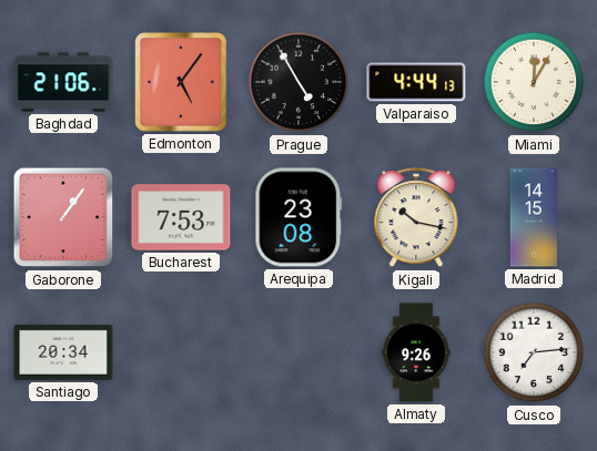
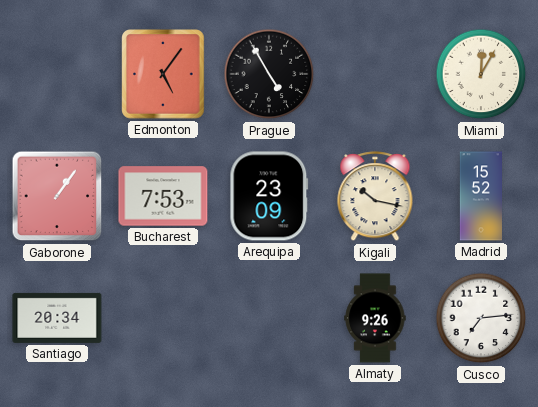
Baghdad: 21:06 -> none (63, 82)
Valparaiso: 4:44 -> none (416, 82)
Arequipa: 23:08 -> 23:09 (269, 196)
Madrid: 14:15 -> 15:52 (480, 196)
